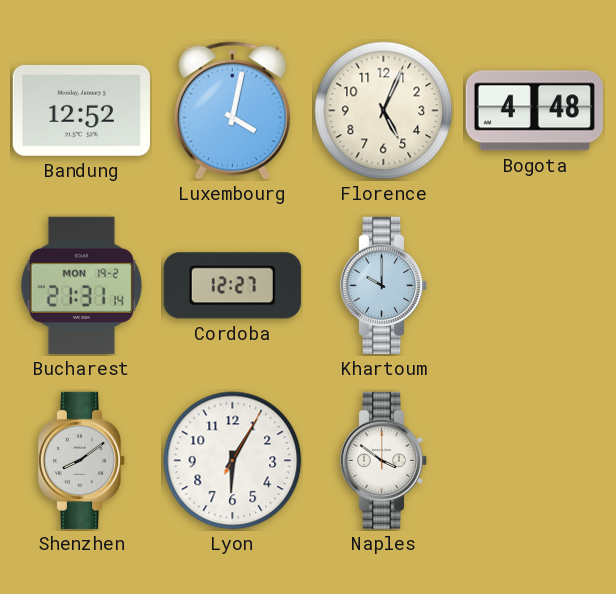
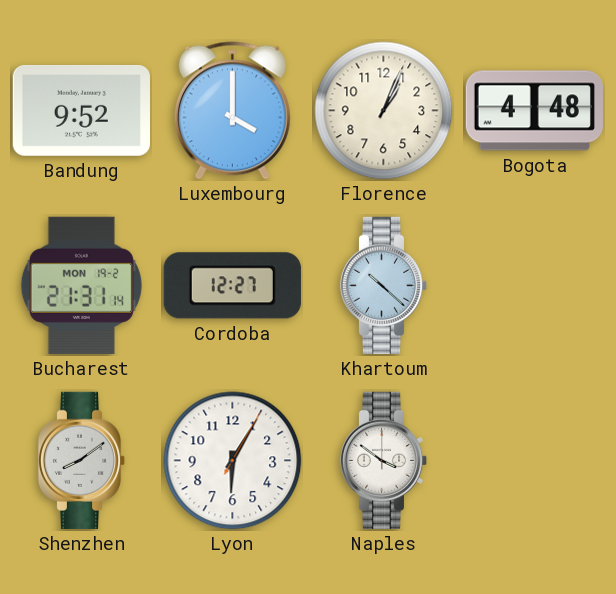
Bandung: 12:52 -> 9:52 (81, 110)
Luxembourg: 4:02 -> 4:00 (232, 111)
Florence: 5:04 -> 1:04 (384, 111)
Khartoum: 10:00 -> 10:22 (384, 285)
